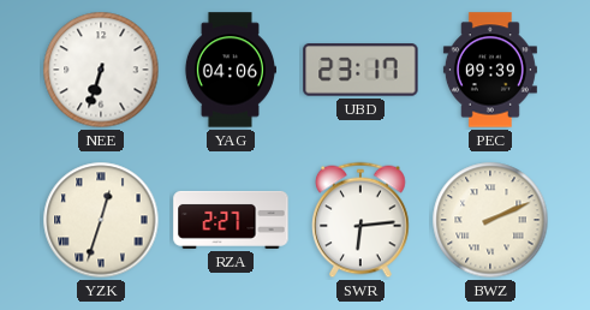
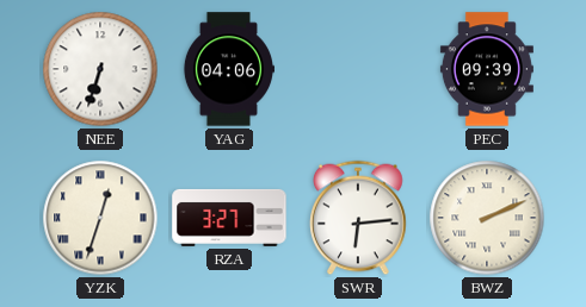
UBD: 23:17 -> none (360, 70)
RZA: 2:27 -> 3:27 (229, 218)
